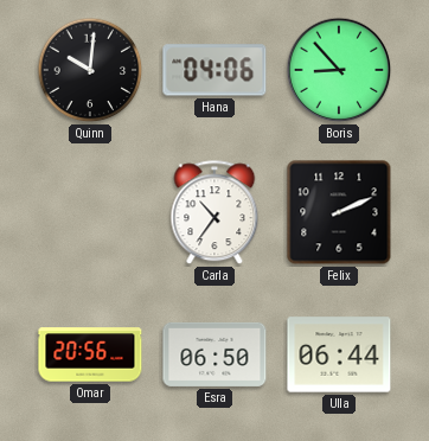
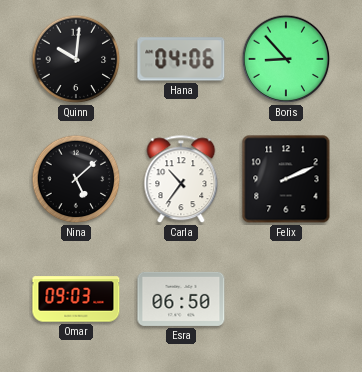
Nina: none -> 5:08 (76, 179)
Omar: 20:56 -> 09:03 (76, 299)
Ulla: 06:44 -> none (339, 354)
